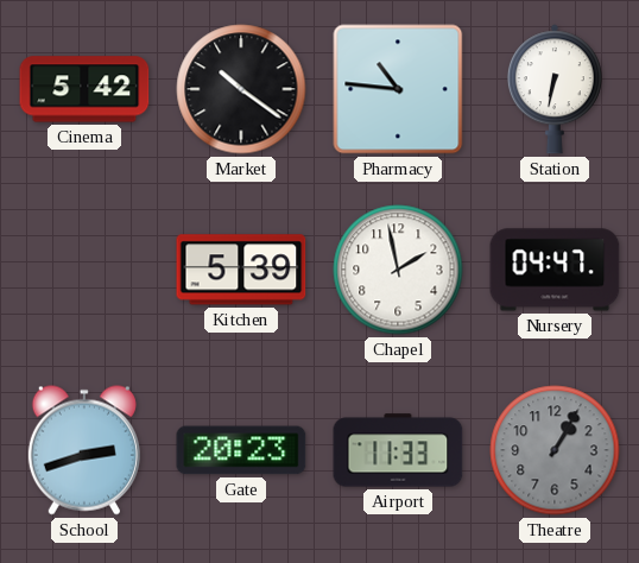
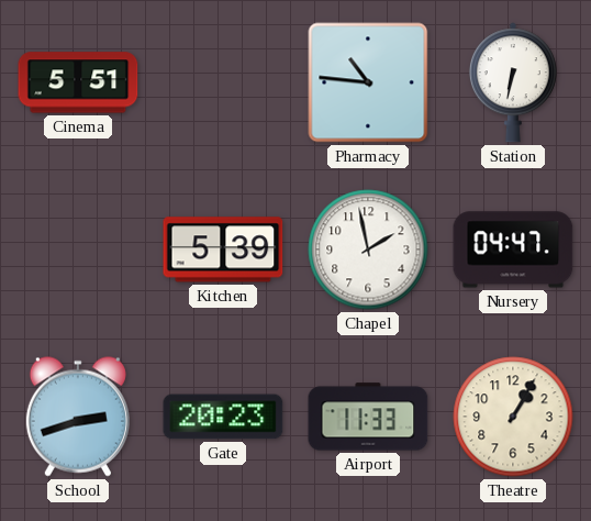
Cinema: 5:42 -> 5:51 (78, 82)
Market: 10:21 -> none (241, 89)
Theatre dial: grey -> cream (513, 417)
